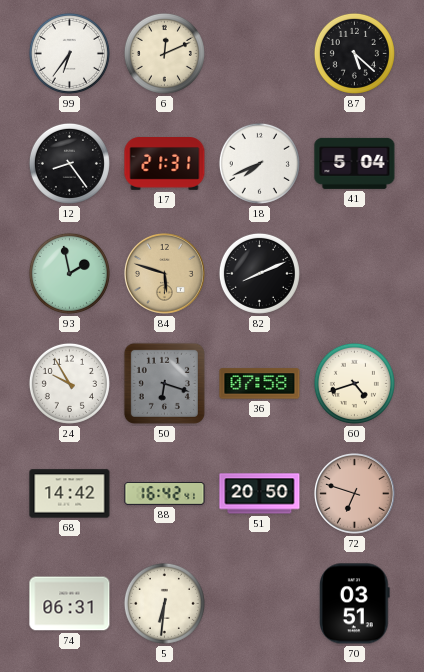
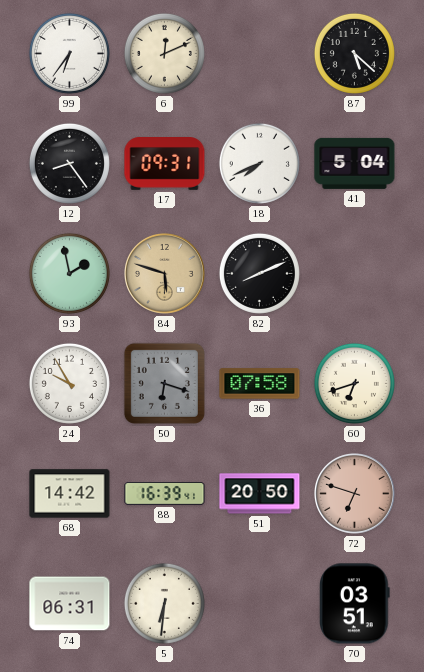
17: 21:31 -> 09:31 (165, 164)
60: 4:42 -> 6:42 (354, 383)
88: 16:42 -> 16:39 (165, 494)
